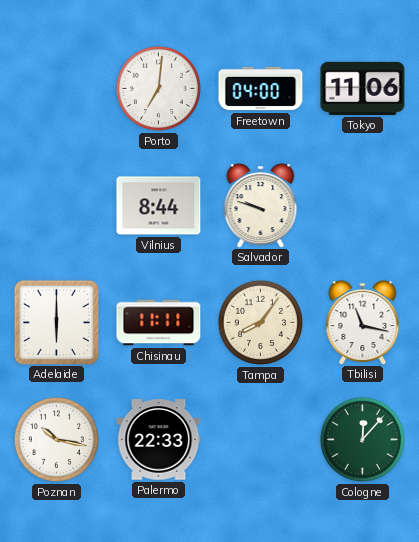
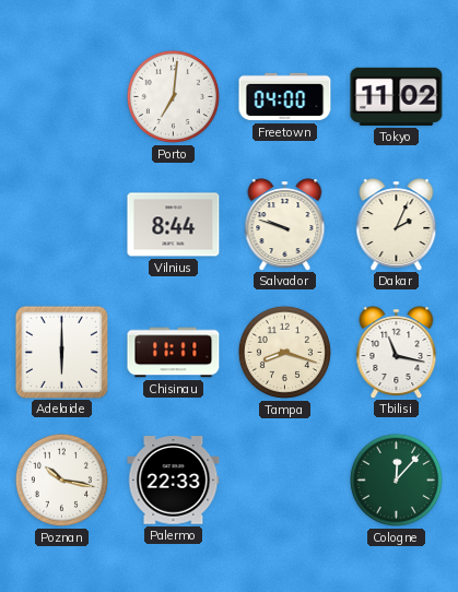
Tokyo: 11:06 -> 11:02 (397, 96)
Dakar: none -> 2:04 (397, 224)
Tampa: 8:06 -> 8:18 (284, 352)
